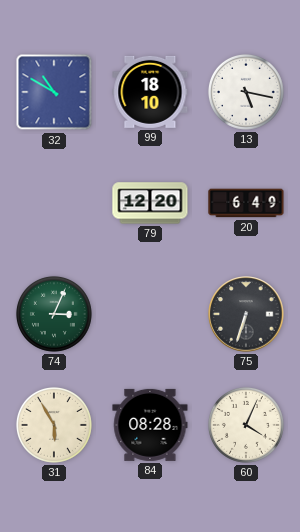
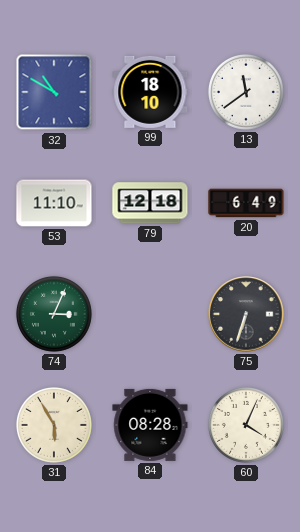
13: 5:17 -> 11:39 (246, 92)
53: none -> 11:10 (54, 203)
79: 12:20 -> 12:18 (150, 203)
